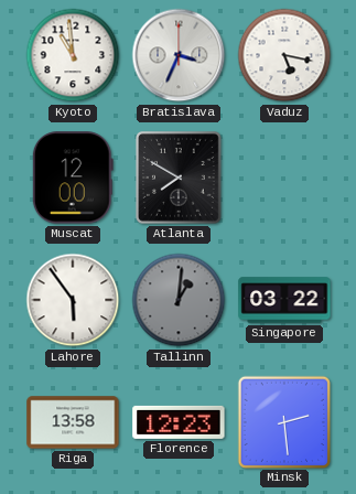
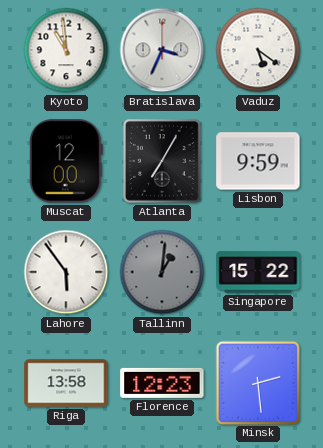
Vaduz: 5:17 -> 5:21 (258, 50)
Atlanta: 7:50 -> 7:05 (162, 162)
Lisbon: none -> 9:59 (258, 161)
Singapore: 03:22 -> 15:22 (258, 272)
